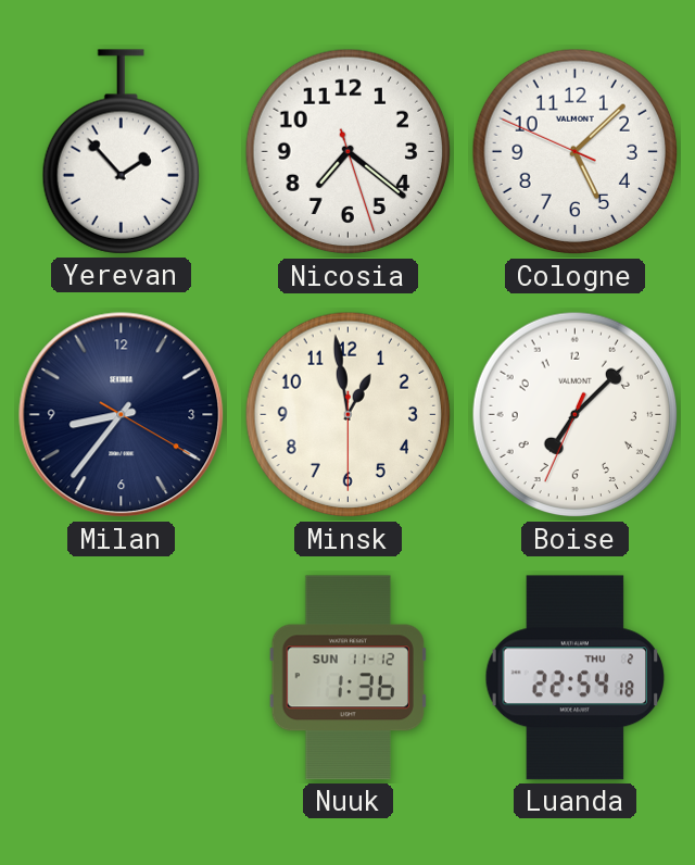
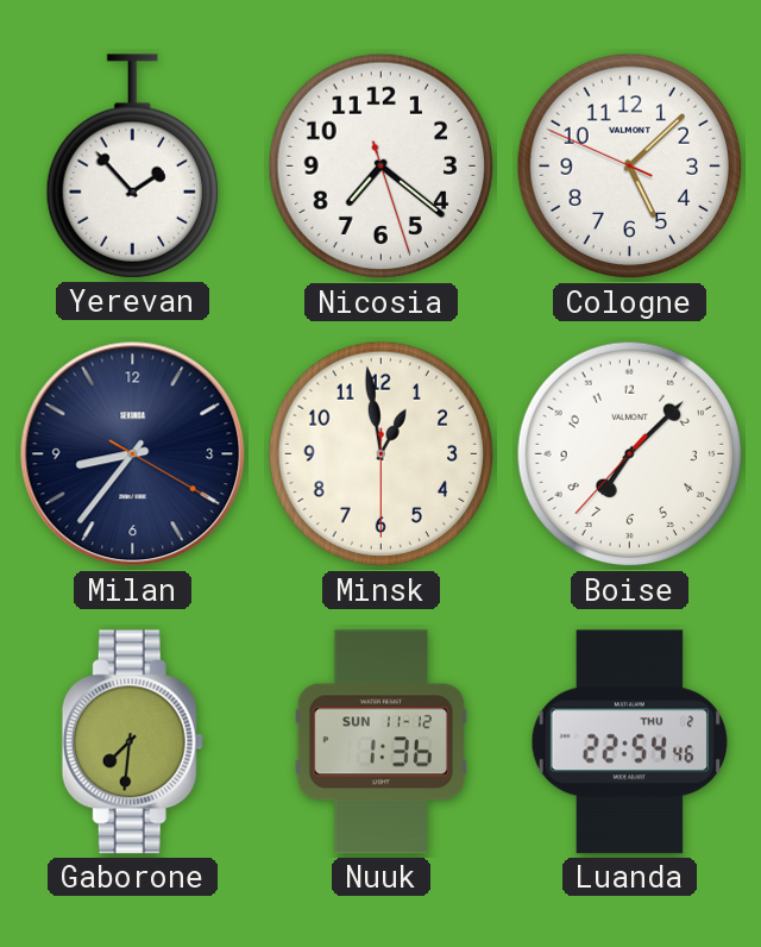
Boise: 7:07:34 -> 7:07:37 (630, 454)
Gaborone: none -> 7:31 (132, 742)
Luanda: 22:54:18 -> 22:54:46 (630, 742)
